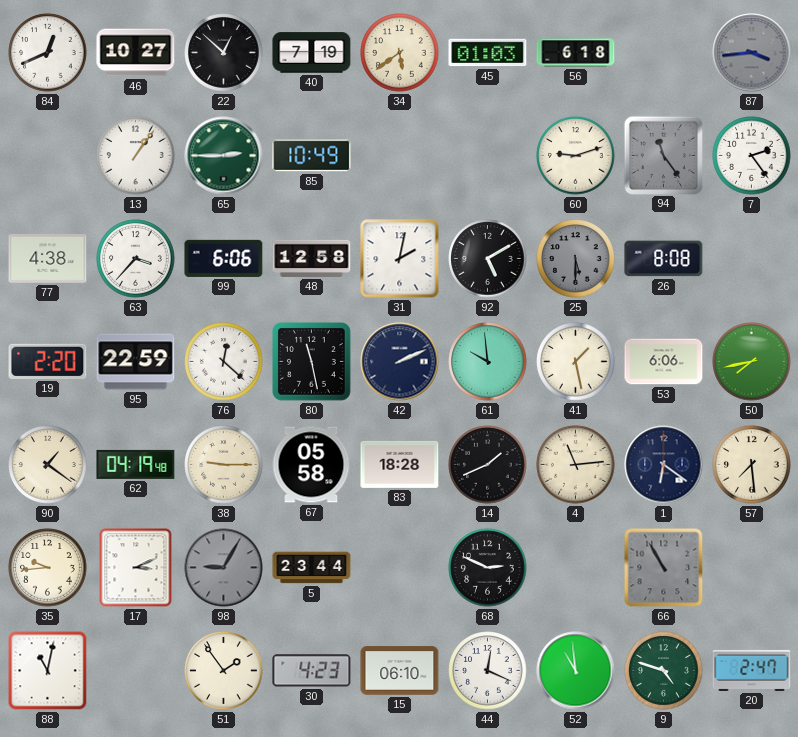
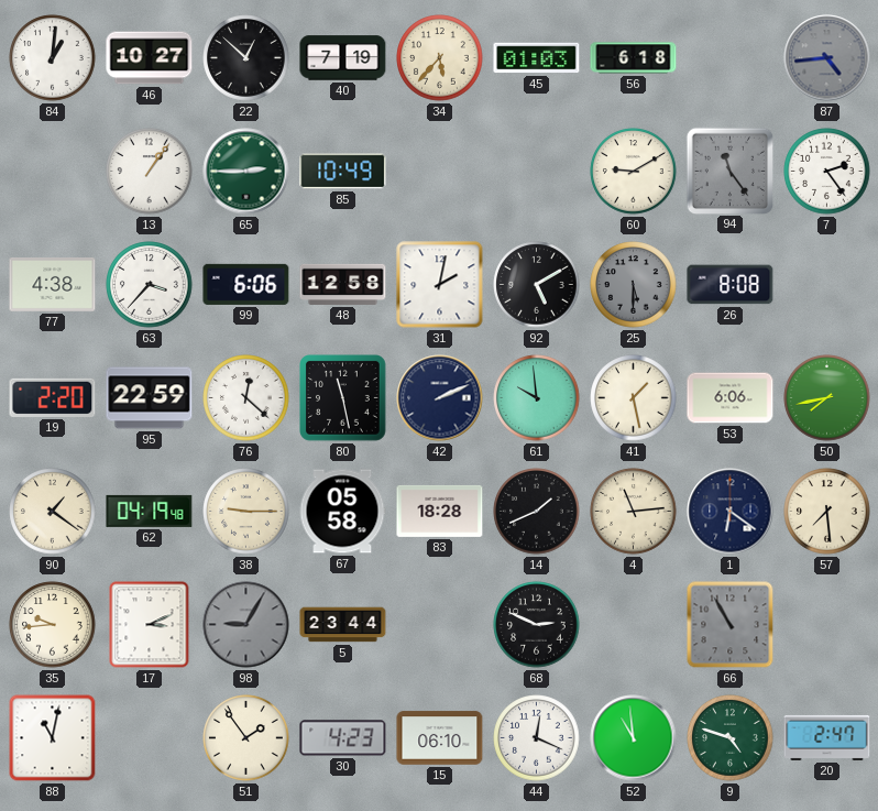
84: 12:41 -> 1:01 (53, 58)
34: 5:39 -> 5:37 (440, 58)
87: 3:44 -> 4:44 (827, 58)
60: 9:12 -> 9:10 (634, 172)
